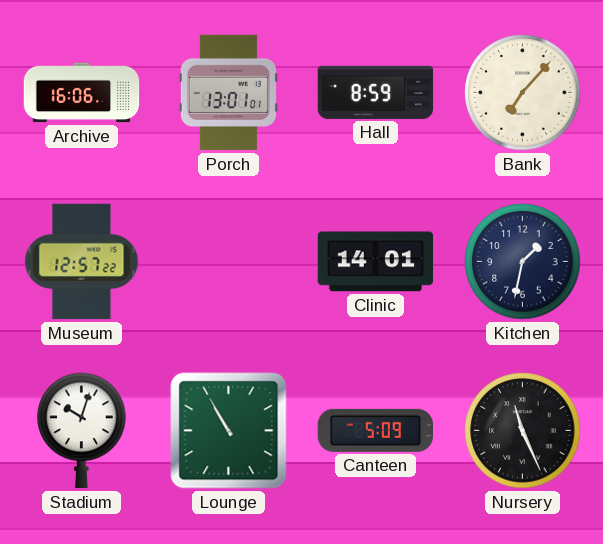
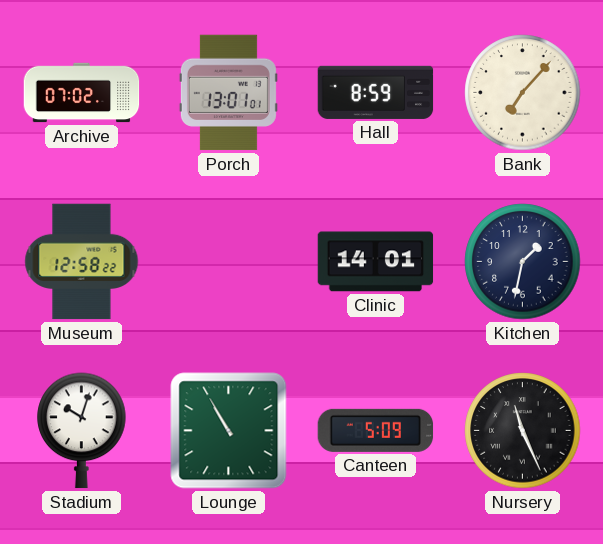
Archive: 16:06 -> 07:02 (82, 93)
Museum: 12:57 -> 12:58 (82, 262)
